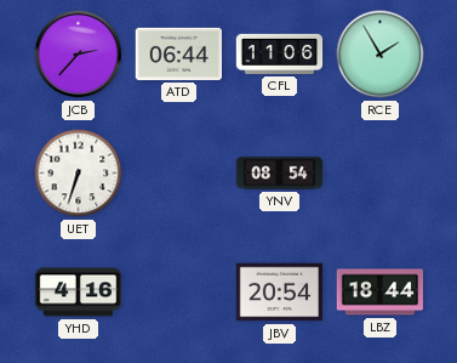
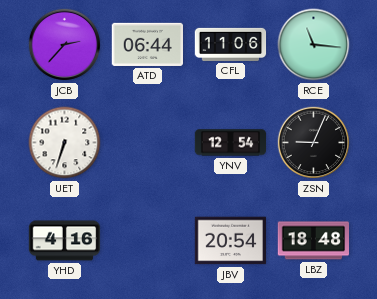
RCE: 1:55 -> 11:16 (314, 45)
YNV: 08:54 -> 12:54 (231, 143)
ZSN: none -> 9:04 (314, 143)
LBZ: 18:44 -> 18:48 (314, 241)
